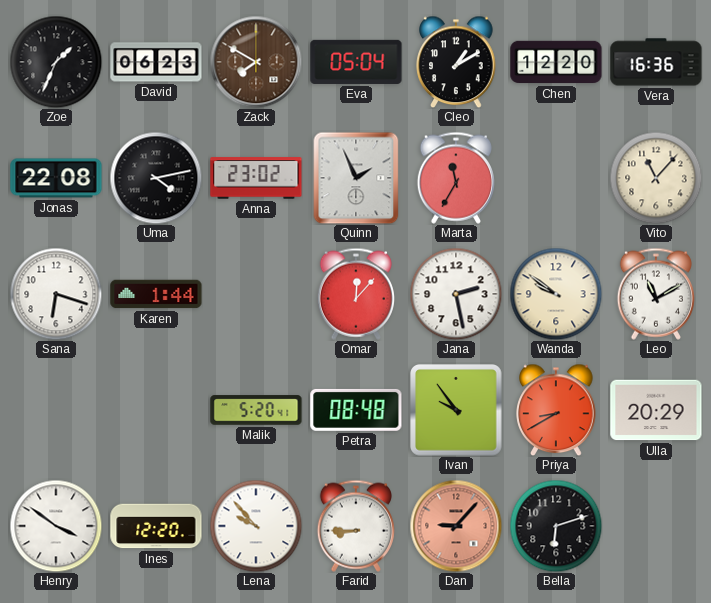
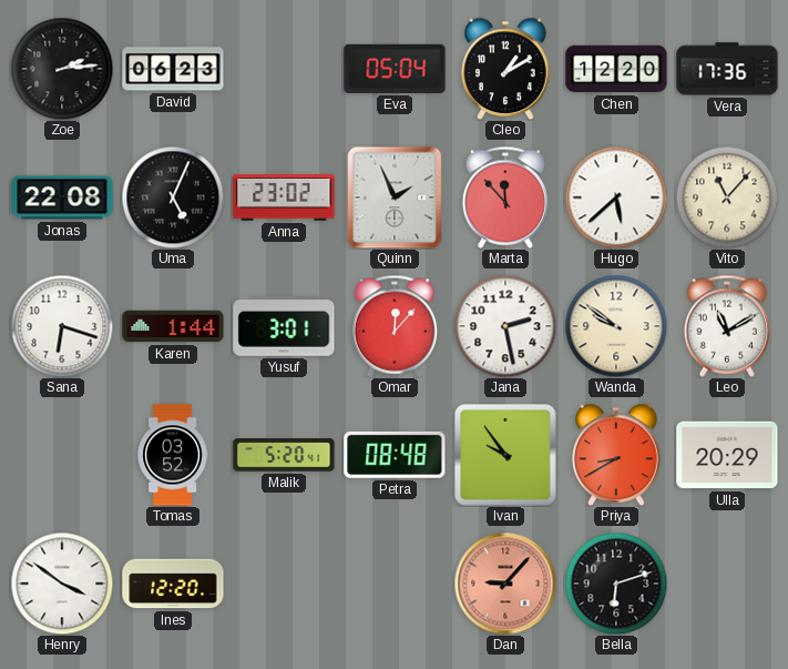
Zoe: 1:34 -> 2:14 (62, 69)
Zack: 7:50 -> none (256, 62)
Vera: 16:36 -> 17:36 (727, 69)
Uma: 4:13 -> 5:04 (173, 197)
Marta: 11:35 -> 11:53 (505, 197)
Hugo: none -> 5:38 (616, 197)
Yusuf: none -> 3:01 (284, 326)
Tomas: none -> 03:52 (173, 455)
Lena: 9:53 -> none (256, 526)
Farid: 8:45 -> none (356, 526)
